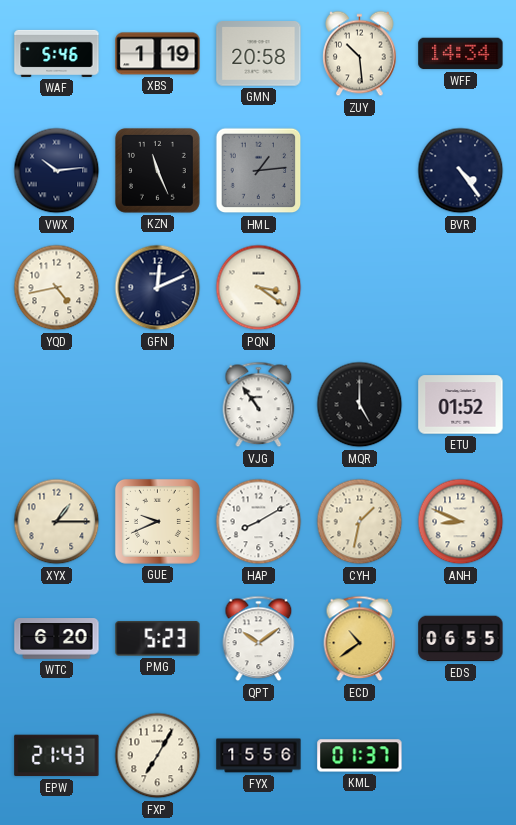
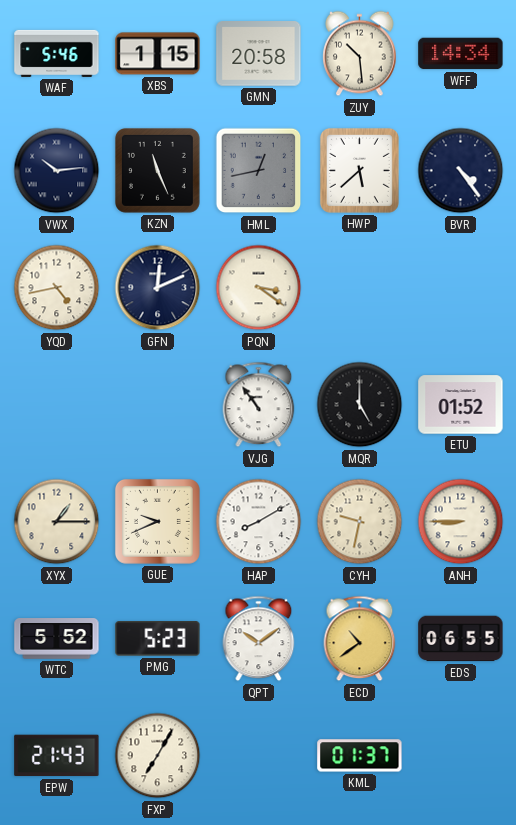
XBS: 1:19 -> 1:15 (158, 54)
HML: 1:14 -> 12:43 (259, 171)
HWP: none -> 5:38 (359, 170)
CYH: 1:32 -> 9:32 (360, 522)
ANH: 8:49 -> 8:45 (461, 522)
WTC: 6:20 -> 5:52 (57, 639)
FYX: 15:56 -> none (259, 756)
